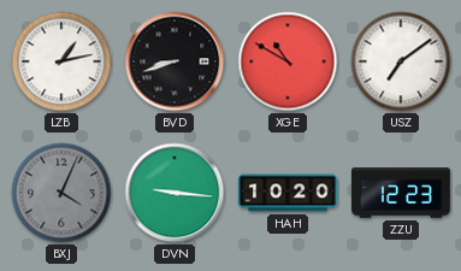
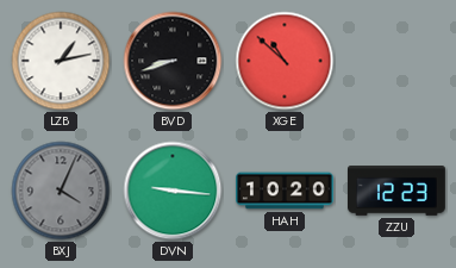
XGE: 10:50 -> 10:52 (285, 61)
USZ: 7:09 -> none (401, 61)
